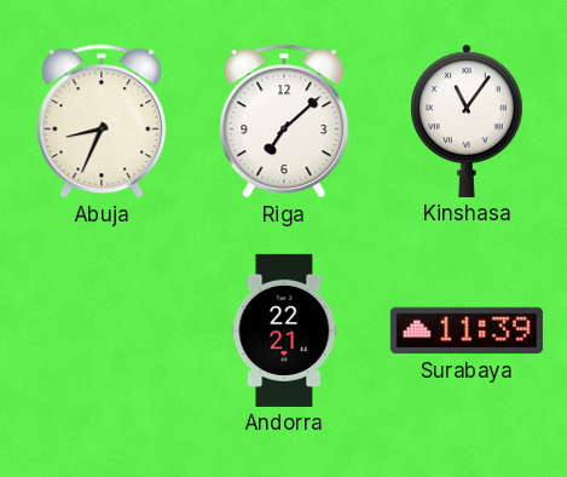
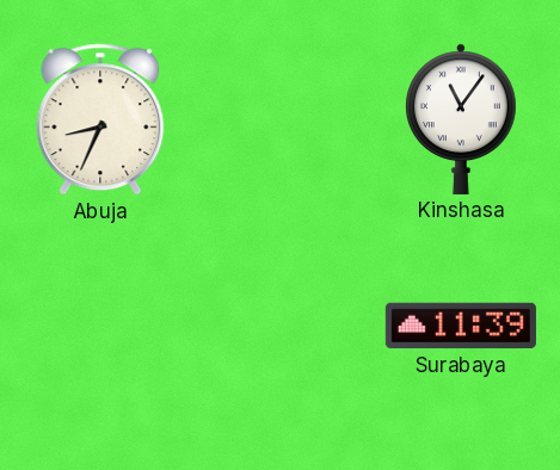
Riga: 7:08 -> none (284, 121)
Andorra: 22:21 -> none (284, 331)
